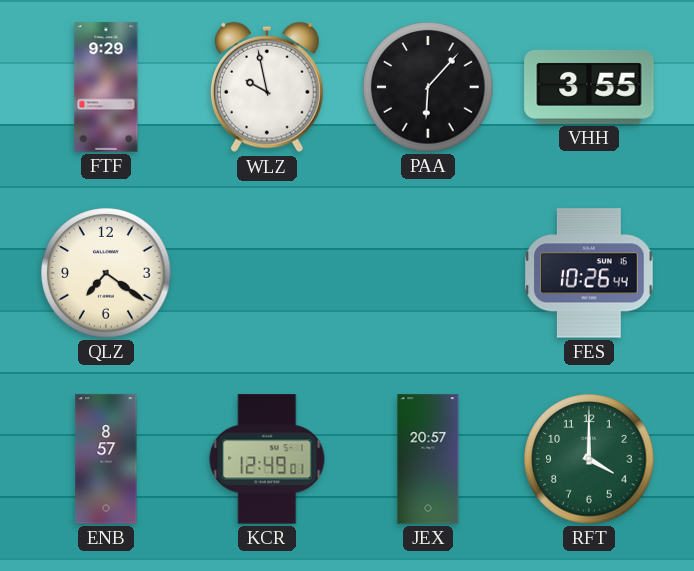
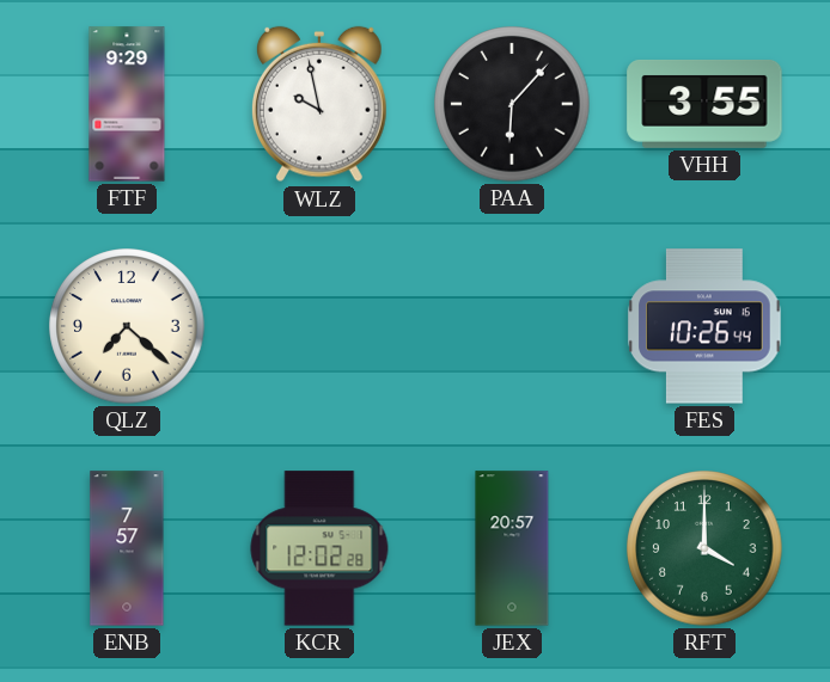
QLZ: 7:21 -> 7:22 (127, 326)
ENB: 8:57 -> 7:57 (127, 548)
KCR: 12:49 -> 12:02 (319, 548)
